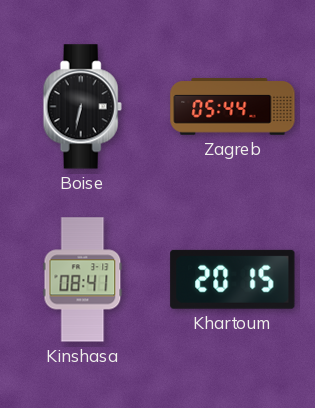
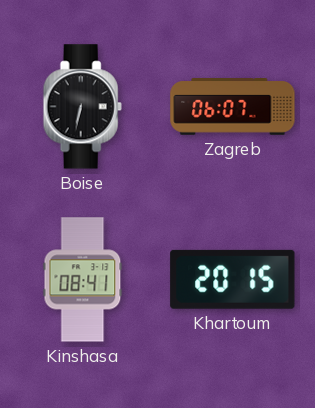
Zagreb: 05:44 -> 06:07 (233, 107)
